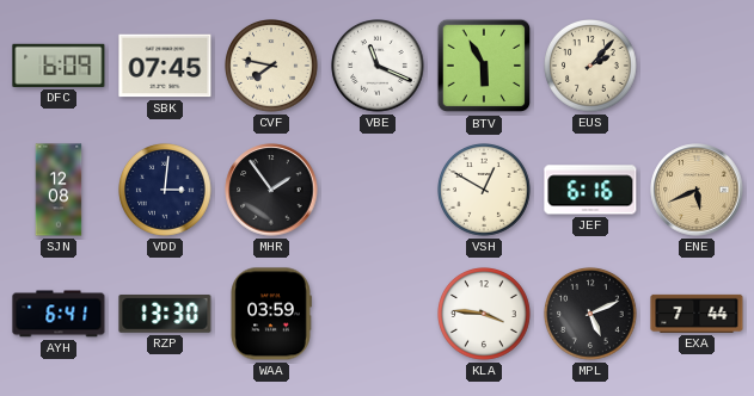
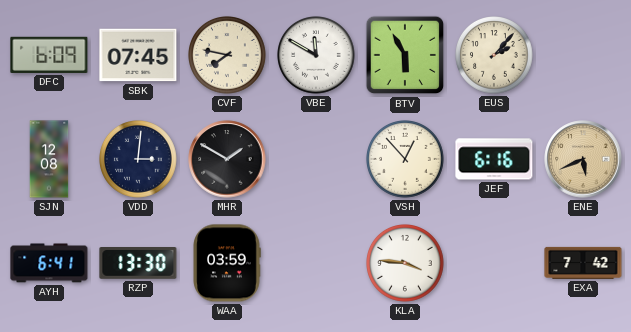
VBE: 11:19 -> 11:50 (317, 56)
MHR: 1:54 -> 1:50 (227, 159)
VSH: 12:50 -> 12:53 (406, 160)
MPL: 5:11 -> none (591, 315)
EXA: 7:44 -> 7:42 (583, 263)
